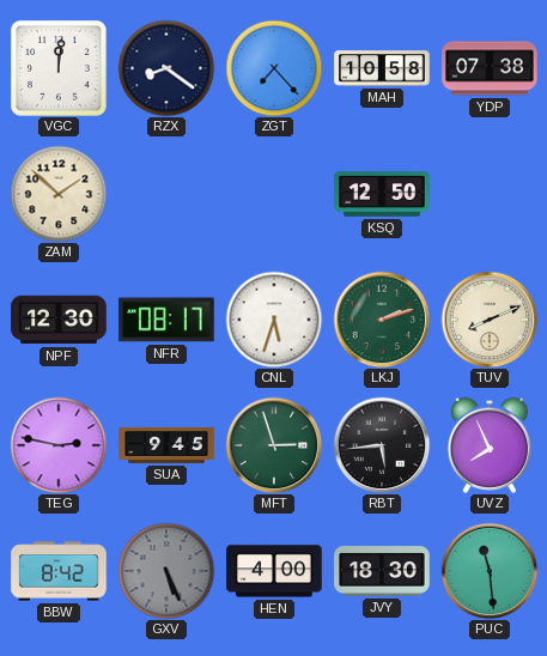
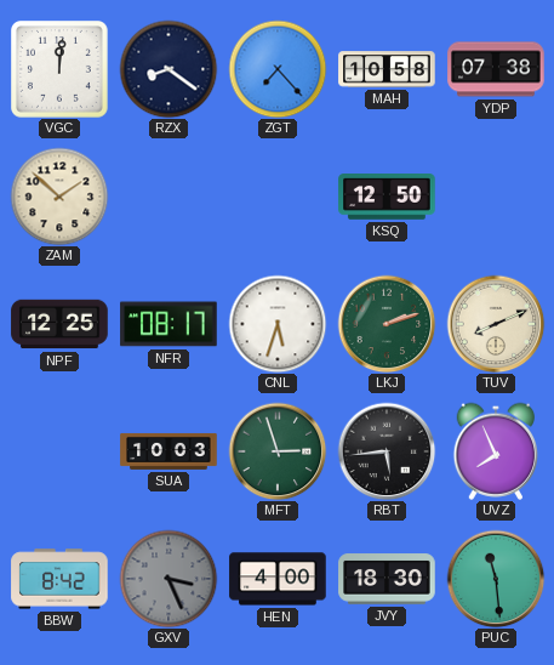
NPF: 12:30 -> 12:25 (59, 324)
TEG: 2:47 -> none (59, 445)
SUA: 9:45 -> 10:03 (169, 451)
GXV: 5:26 -> 3:26 (169, 579)
